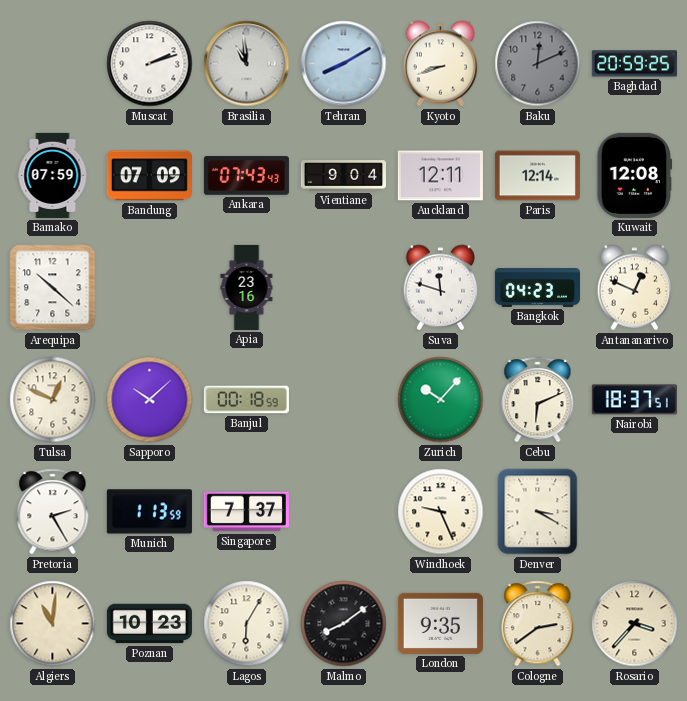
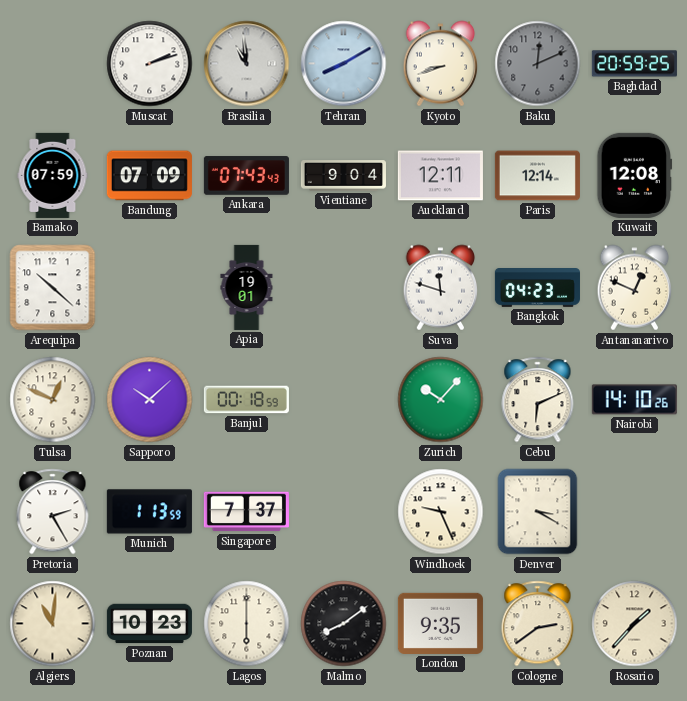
Apia: 23:16 -> 19:01 (247, 287)
Nairobi: 18:37 -> 14:10 (634, 400)
Lagos: 6:05 -> 6:00 (247, 624)
Rosario: 3:37 -> 1:37 (635, 624)
